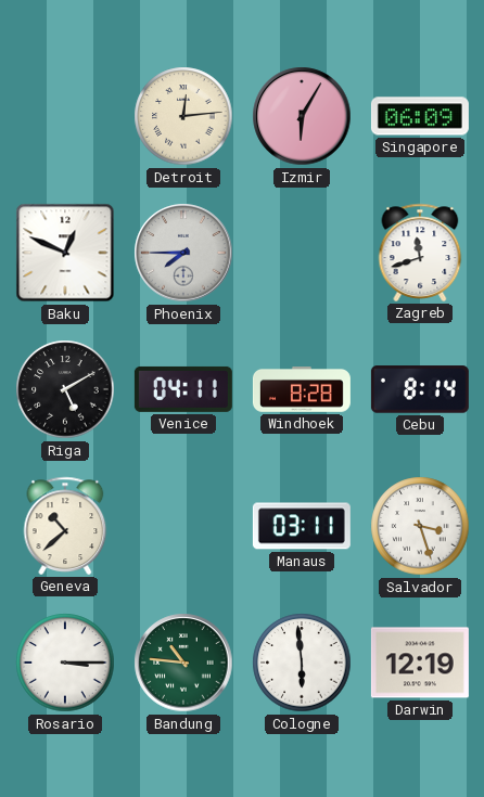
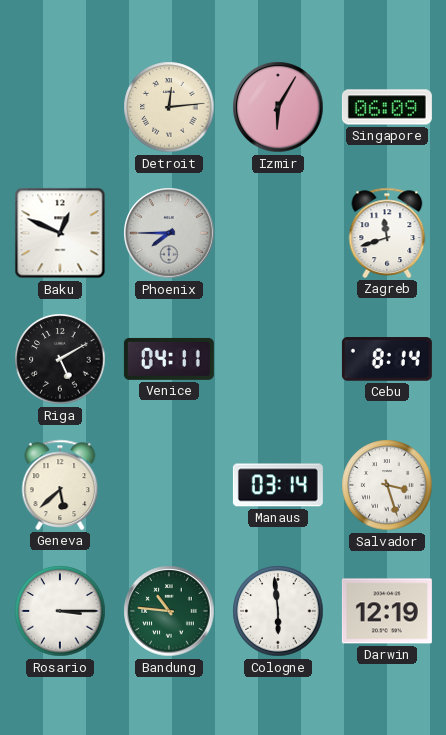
Windhoek: 8:28 -> none (302, 390)
Geneva: 10:38 -> 5:38 (60, 485)
Manaus: 03:11 -> 03:14 (278, 485)
